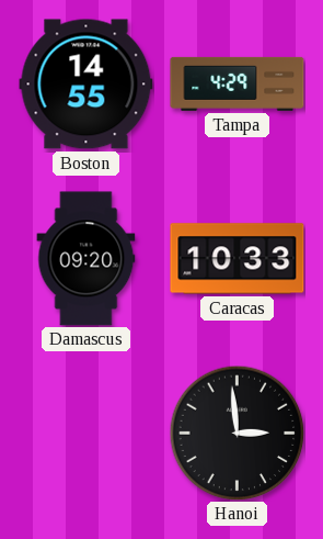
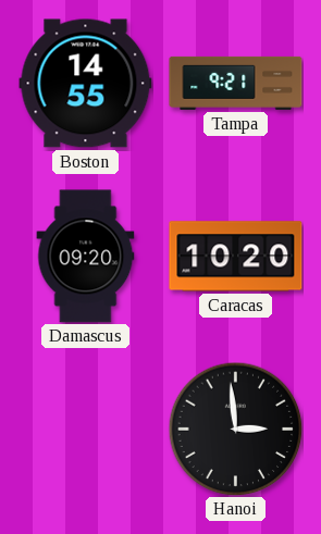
Tampa: 4:29 -> 9:21 (236, 83)
Caracas: 10:33 -> 10:20 (236, 257)
